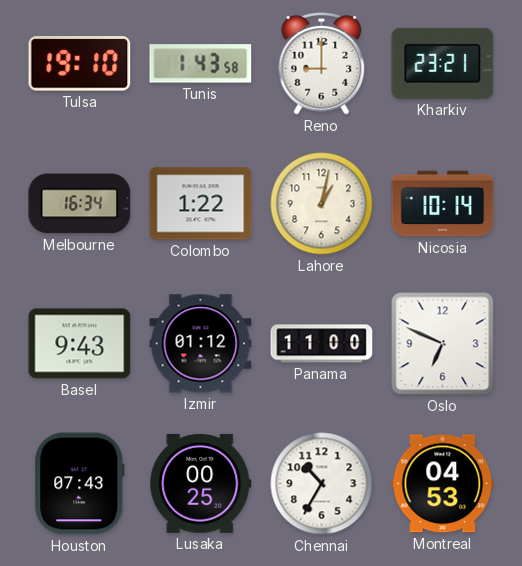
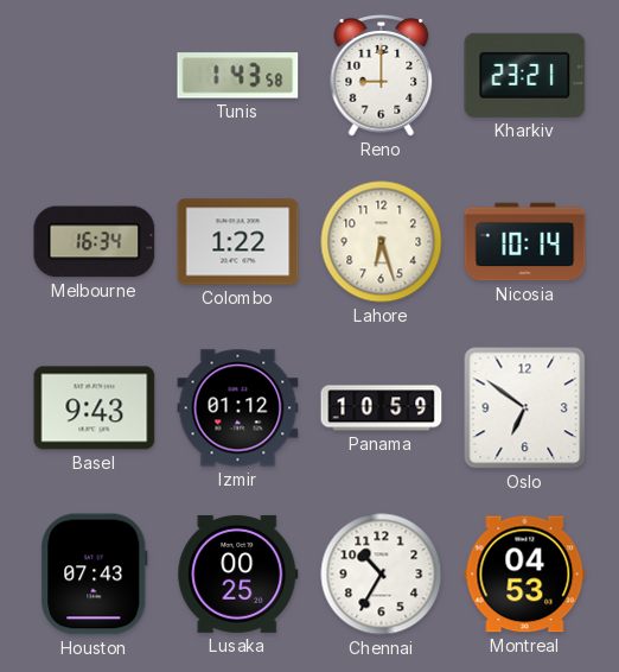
Tulsa: 19:10 -> none (80, 64)
Lahore: 1:02 -> 6:27 (382, 242)
Panama: 11:00 -> 10:59 (382, 408)
Oslo: 6:49 -> 6:51 (525, 408)
